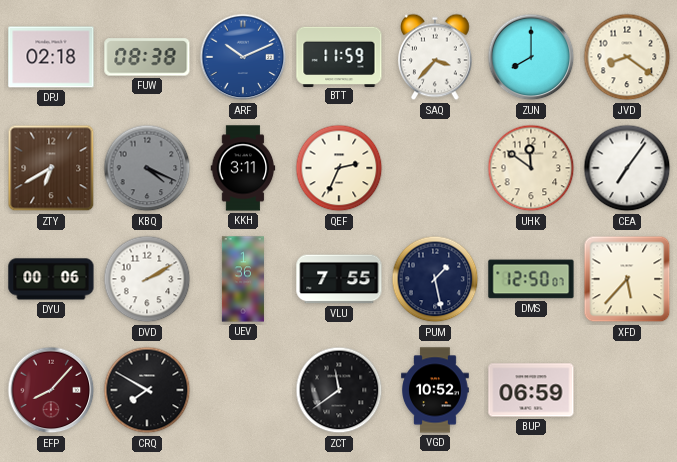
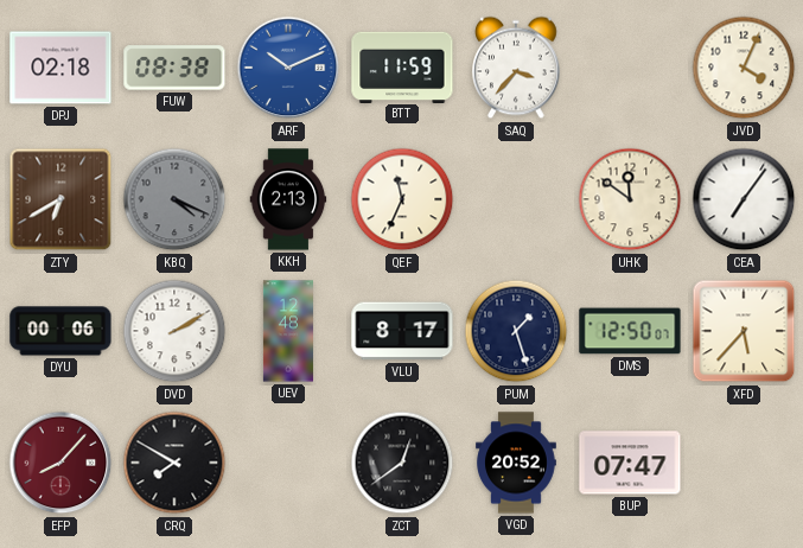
ZUN: 8:00 -> none (531, 57)
JVD: 8:21 -> 4:04 (744, 68)
KKH: 3:11 -> 2:13 (288, 199)
QEF: 2:34 -> 11:34 (402, 199)
UEV: 1:36 -> 12:48 (288, 331)
VLU: 7:55 -> 8:17 (402, 331)
PUM: 1:28 -> 1:27 (516, 331)
ZCT: 11:39 -> 12:39 (402, 463)
VGD: 10:52 -> 20:52 (517, 463)
BUP: 06:59 -> 07:47 (630, 463)
